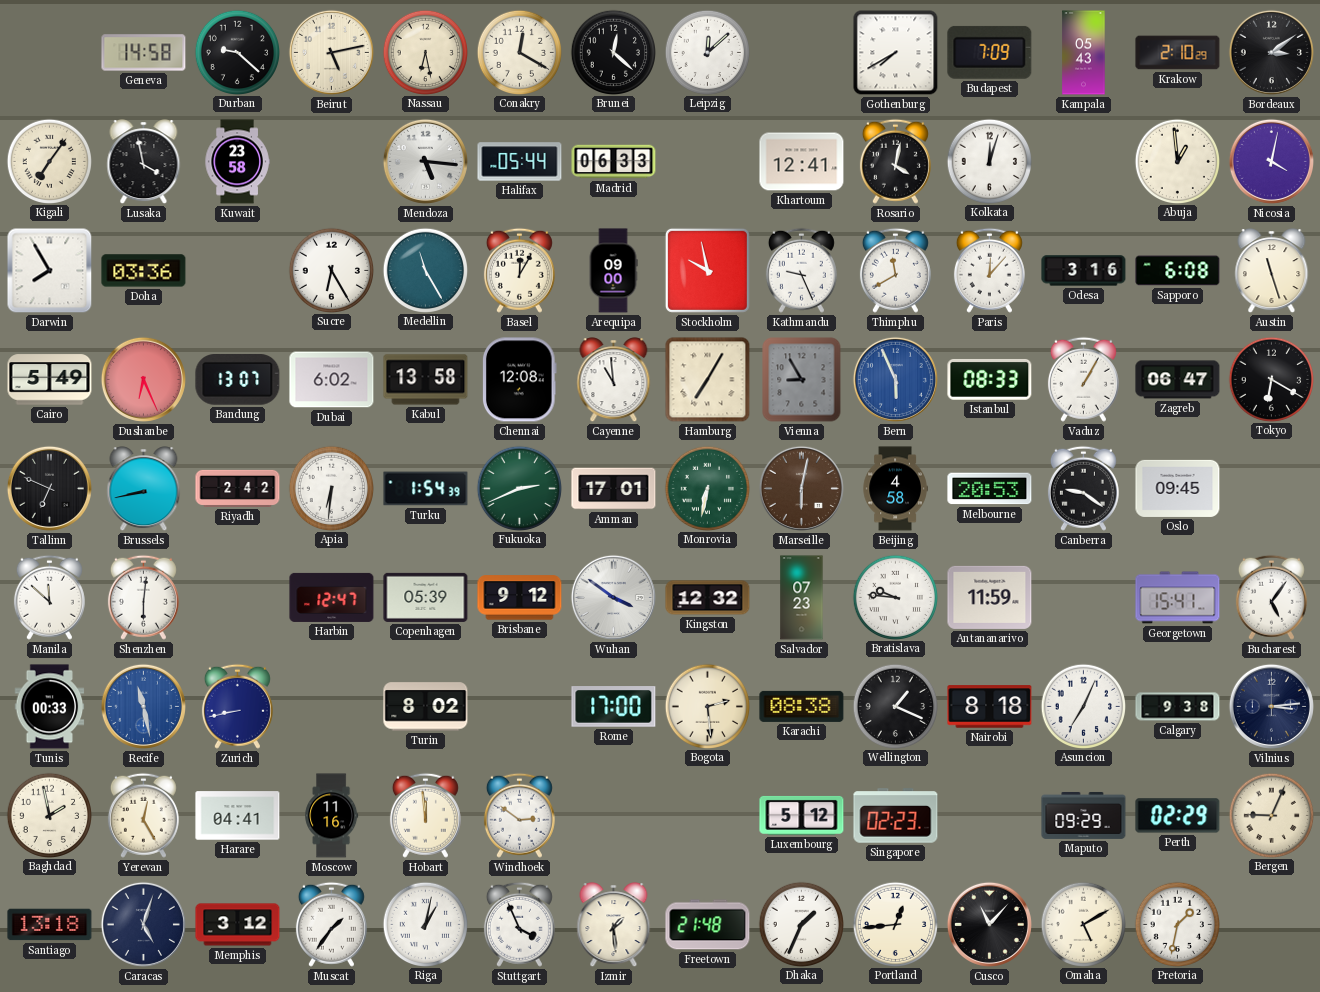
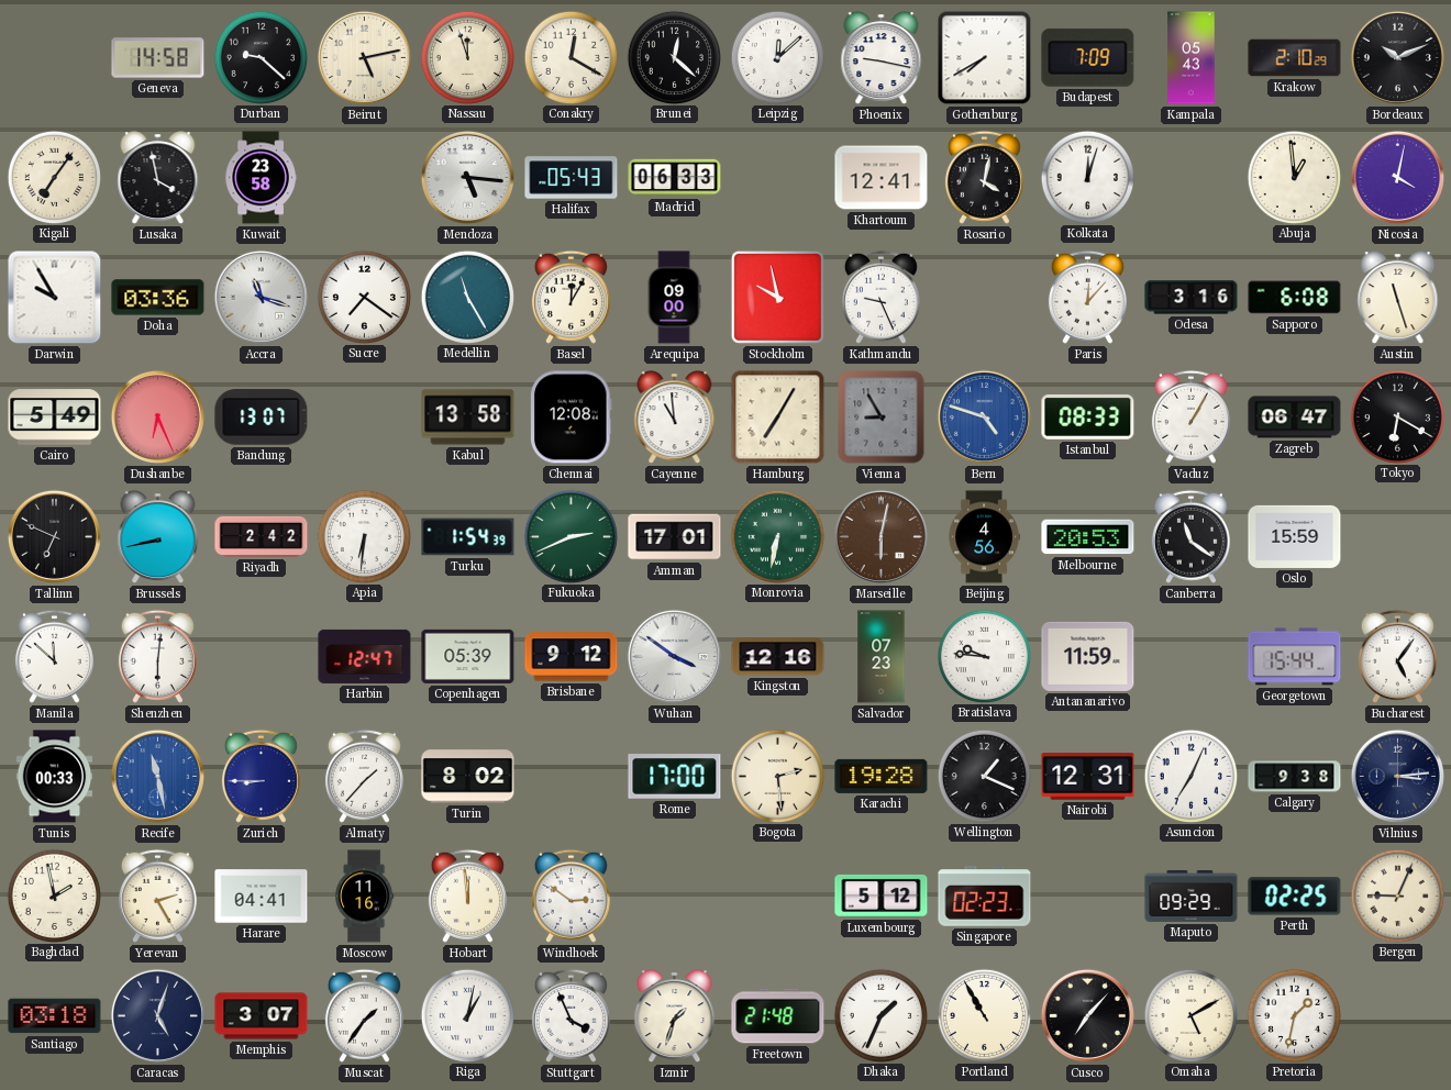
Nassau: 6:28 -> 11:57 (467, 57)
Phoenix: none -> 9:17 (882, 58)
Bordeaux: 3:09 -> 10:11 (1397, 57)
Halifax: 05:44 -> 05:43 (572, 178)
Darwin: 7:55 -> 9:55 (55, 298)
Accra: none -> 11:18 (261, 297)
Sucre: 6:25 -> 7:21 (364, 297)
Thimphu: 11:40 -> none (895, 270)
Dubai: 6:02 -> none (332, 380)
Bern: 5:56 -> 4:48 (984, 416)
Beijing: 4:58 -> 4:56 (984, 537)
Canberra: 9:21 -> 11:21 (1190, 536)
Oslo: 09:45 -> 15:59 (1295, 536)
Kingston: 12:32 -> 12:16 (778, 657)
Georgetown: 15:41 -> 15:44 (1295, 657)
Zurich: 8:43 -> 8:45 (261, 776)
Almaty: none -> 1:37 (364, 776)
Karachi: 08:38 -> 19:28 (882, 776)
Nairobi: 8:18 -> 12:31 (1088, 777)
Yerevan: 12:25 -> 2:25 (157, 896)
Perth: 02:29 -> 02:25 (1295, 897)
Santiago: 13:18 -> 03:18 (55, 1016)
Memphis: 3:12 -> 3:07 (262, 1016)
Izmir: 1:29 -> 1:33 (675, 1016)
Portland: 12:44 -> 10:55 (984, 1015)
Cusco: 11:07 -> 7:07 (1087, 1015)
